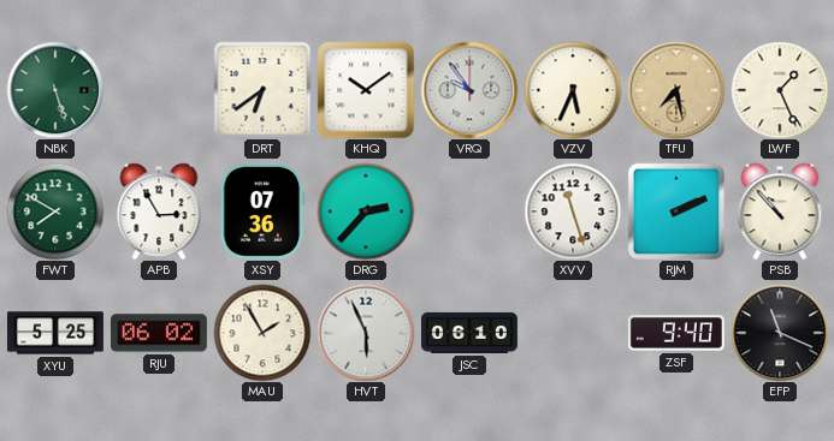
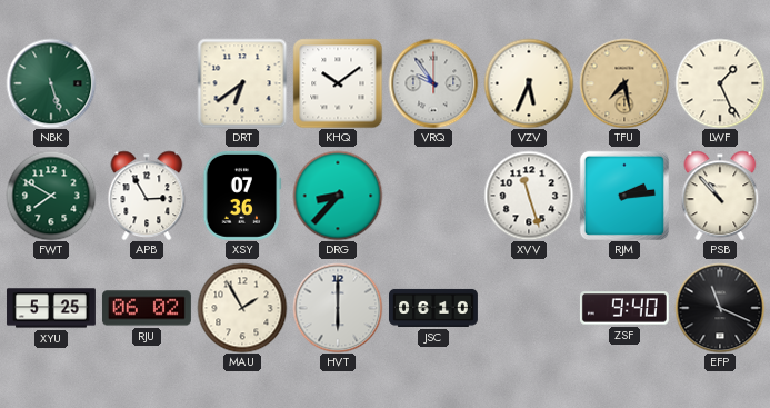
DRG: 2:37 -> 8:37 (338, 196)
RJM: 2:11 -> 2:14 (624, 196)
HVT: 5:56 -> 6:00 (338, 308)
